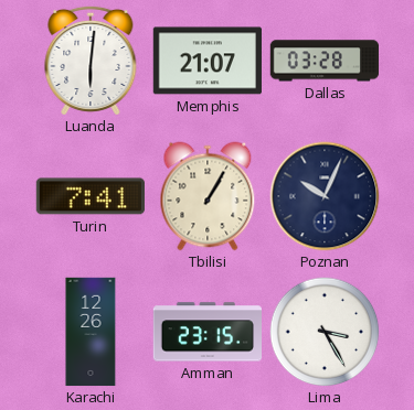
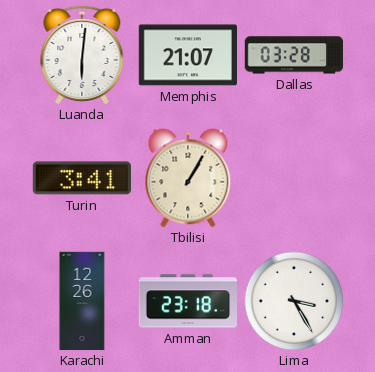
Turin: 7:41 -> 3:41 (82, 178)
Poznan: 10:04 -> none (325, 196)
Amman: 23:15 -> 23:18 (187, 301)
